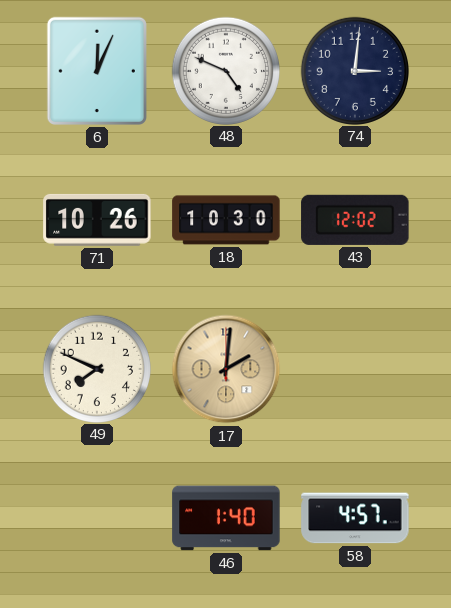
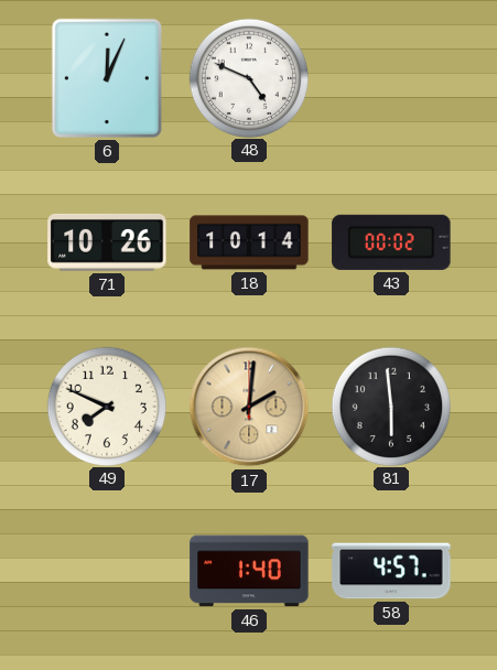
74: 3:01 -> none (354, 70)
18: 10:30 -> 10:14 (249, 242)
43: 12:02 -> 00:02 (391, 242)
81: none -> 5:59 (390, 406)
